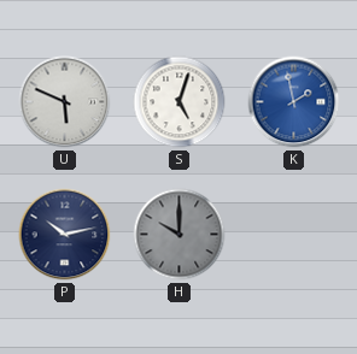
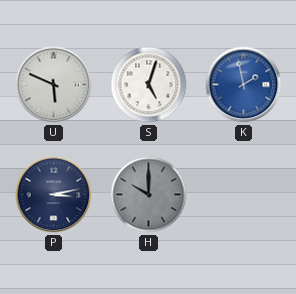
P: 10:13 -> 3:13 (54, 195)
